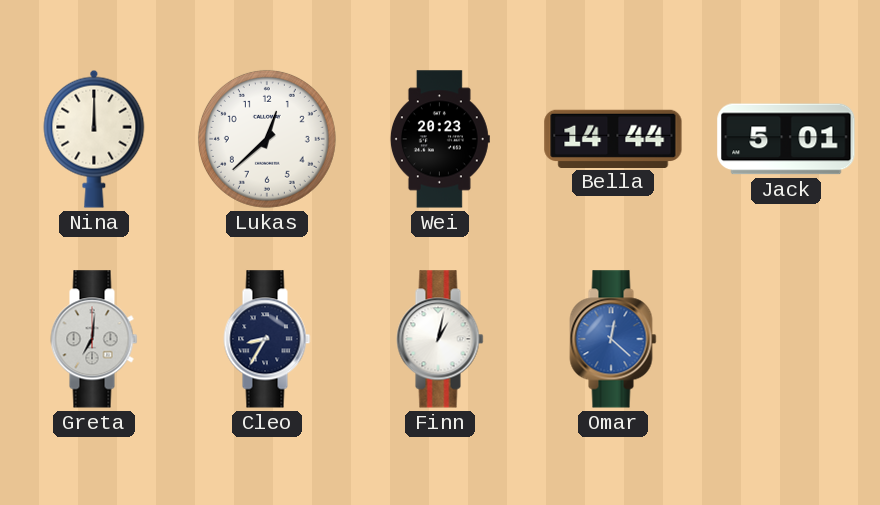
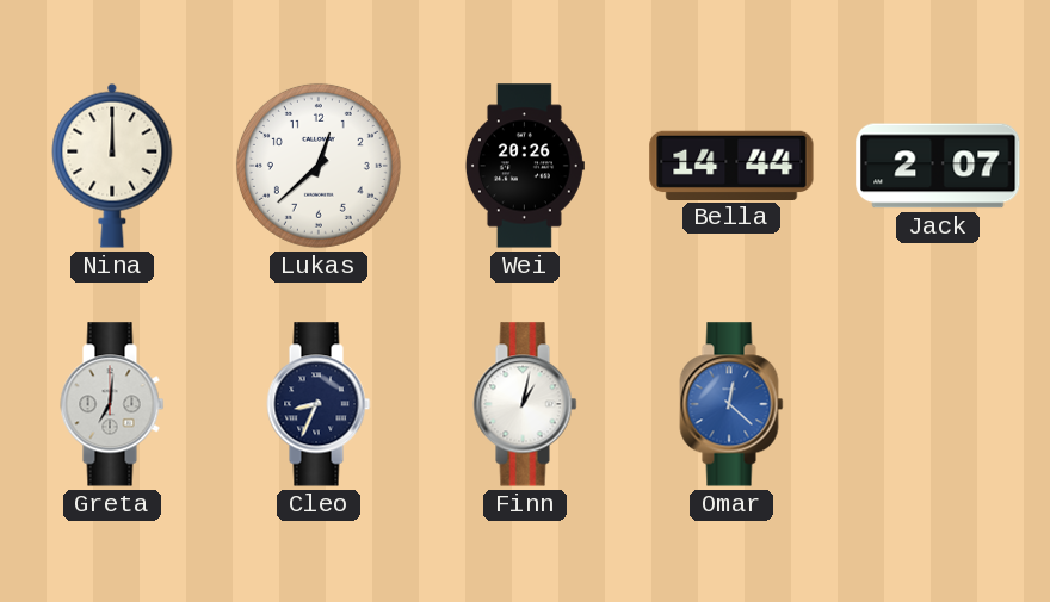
Wei: 20:23 -> 20:26 (525, 166)
Jack: 5:01 -> 2:07 (938, 166)
Cleo: 8:35 -> 8:34 (319, 404)
